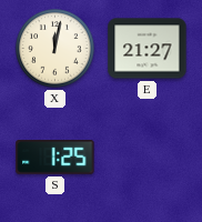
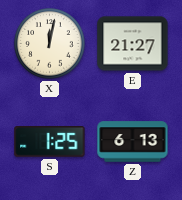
Z: none -> 6:13 (133, 142)
